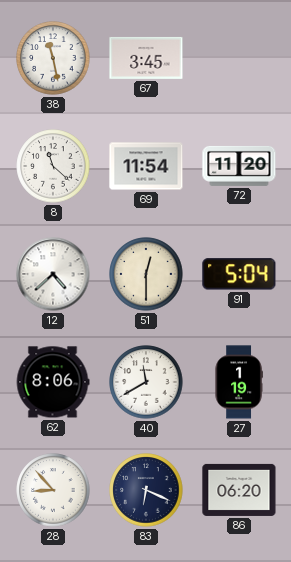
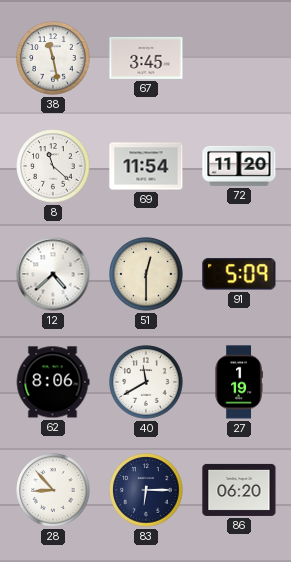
91: 5:04 -> 5:09 (239, 274)
83: 6:19 -> 6:15 (146, 490)
